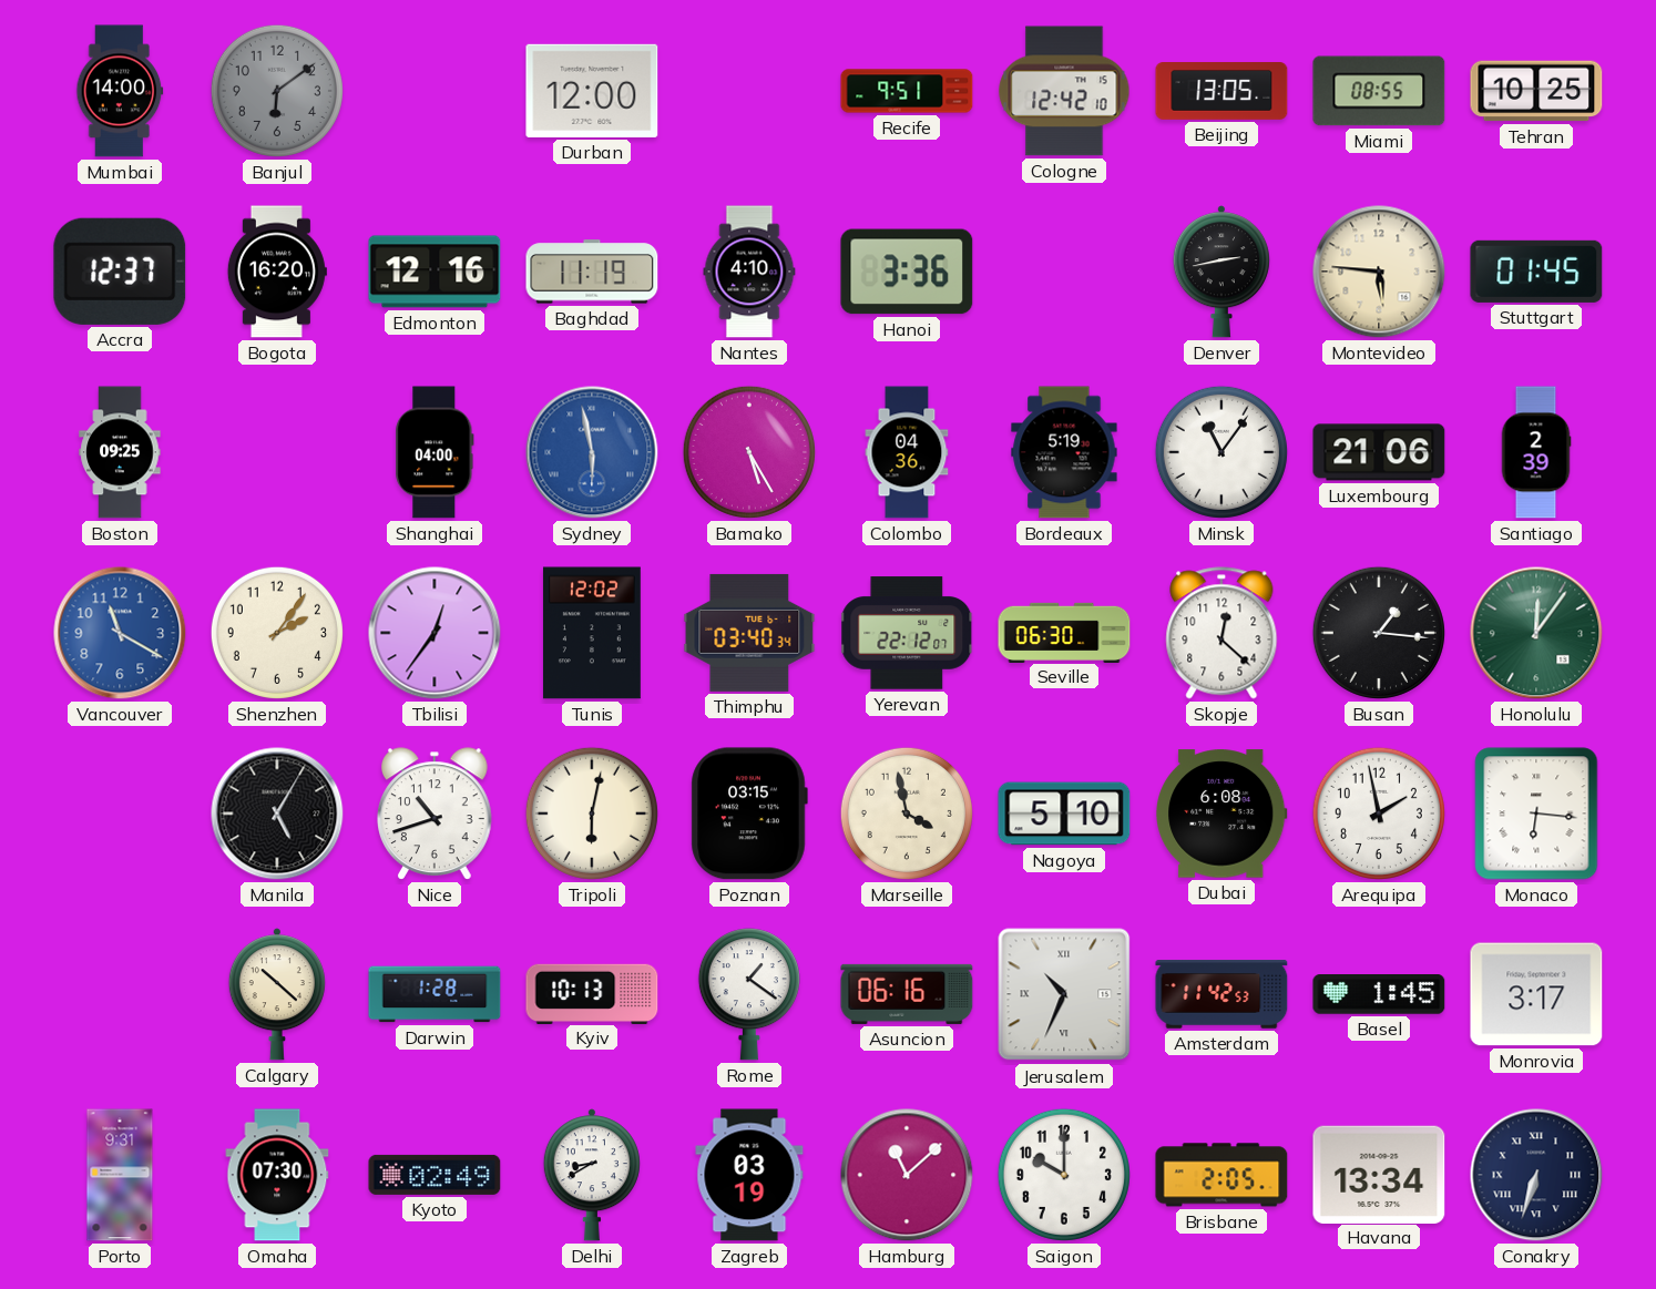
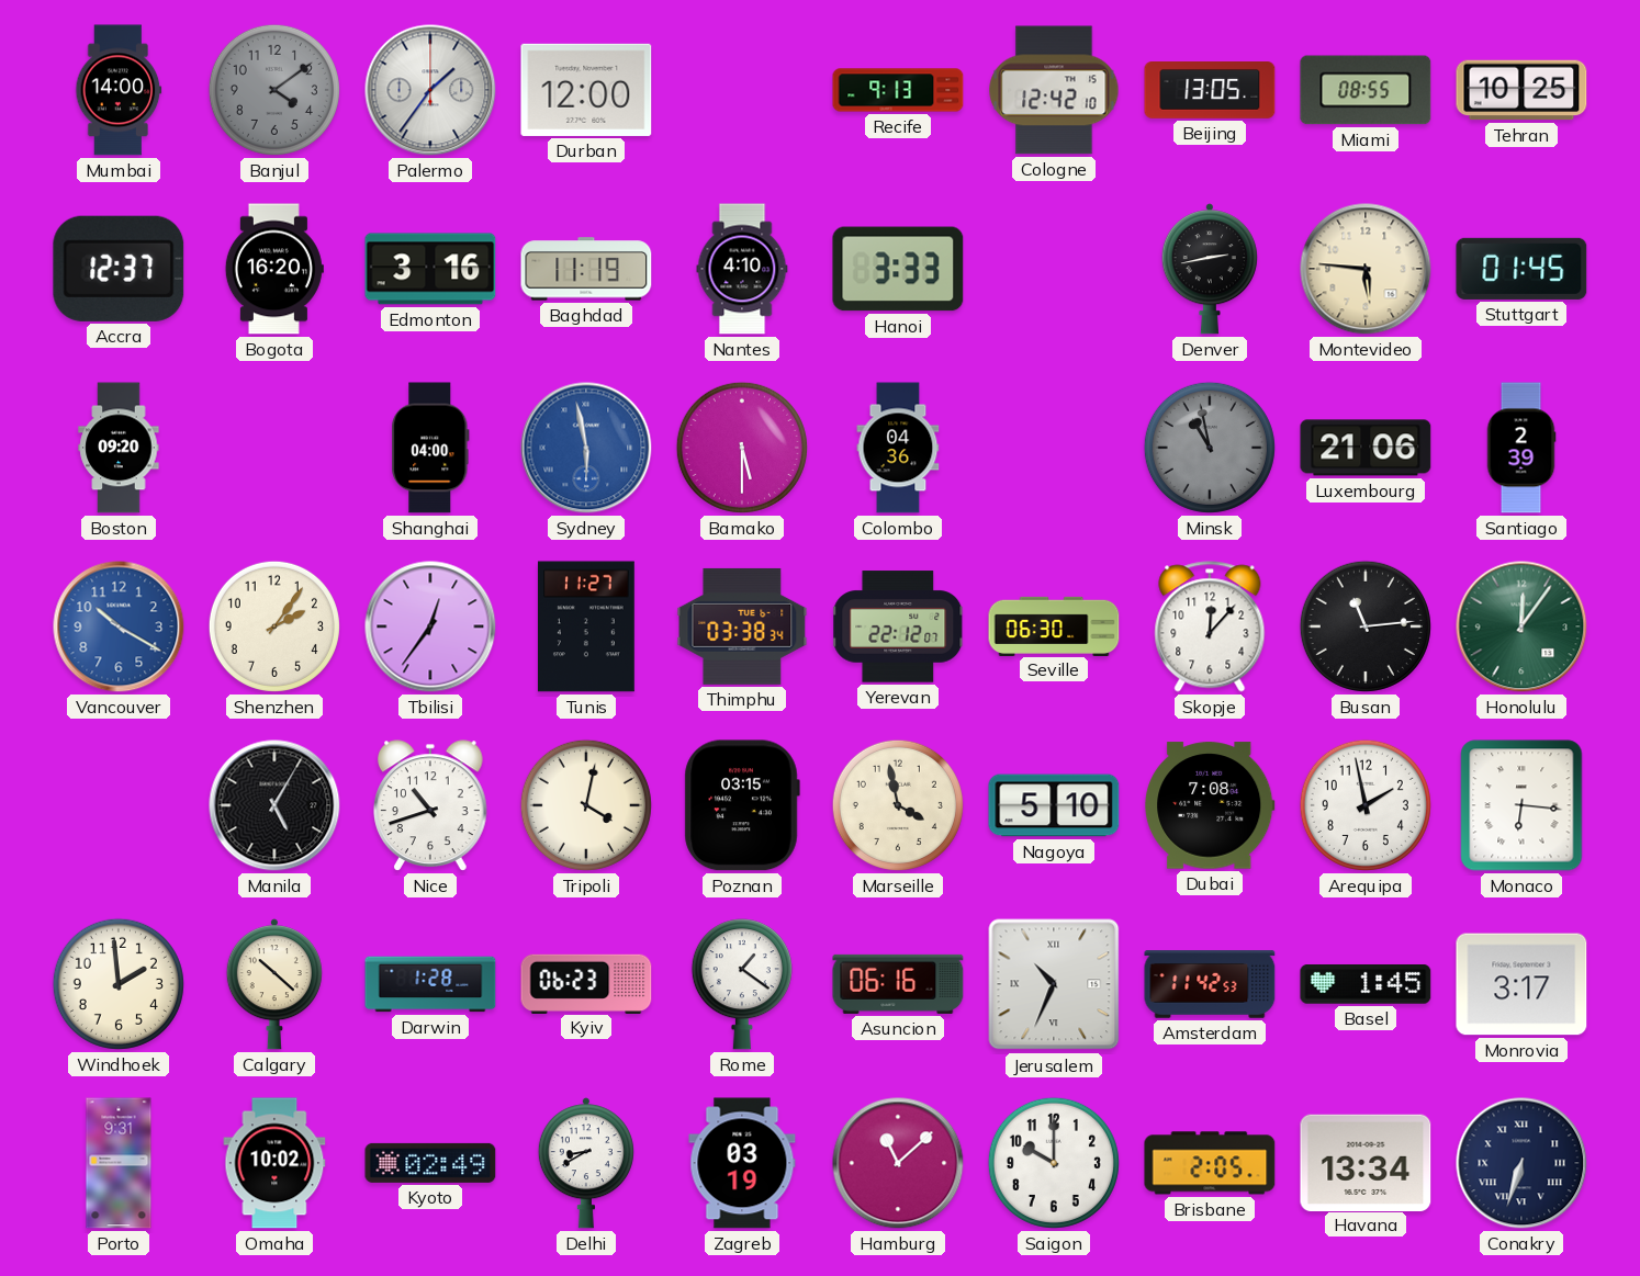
Banjul: 6:09 -> 4:09 (274, 90)
Palermo: none -> 1:36 (430, 90)
Recife: 9:51 -> 9:13 (898, 90)
Edmonton: 12:16 -> 3:16 (430, 269)
Hanoi: 3:36 -> 3:33 (898, 269)
Boston: 09:25 -> 09:20 (119, 448)
Bamako: 5:25 -> 5:30 (742, 448)
Bordeaux: 5:19 -> none (1064, 452)
Minsk: 11:06 -> 10:58 (1210, 448)
Minsk dial: white -> grey (1210, 448)
Vancouver: 11:20 -> 10:20 (119, 626)
Tunis: 12:02 -> 11:27 (586, 626)
Thimphu: 03:40 -> 03:38 (742, 626)
Skopje: 12:22 -> 12:07 (1210, 626)
Busan: 1:16 -> 11:14 (1366, 626)
Tripoli: 6:02 -> 4:02 (586, 805)
Dubai: 6:08 -> 7:08 (1210, 805)
Windhoek: none -> 1:59 (119, 984)
Kyiv: 10:13 -> 06:23 (586, 983)
Omaha: 07:30 -> 10:02 (274, 1163)
